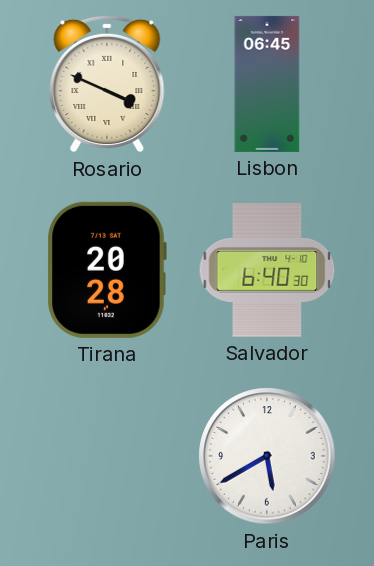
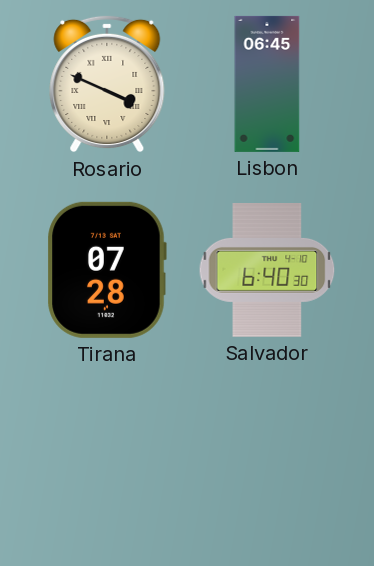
Tirana: 20:28 -> 07:28 (107, 270)
Paris: 5:40 -> none (267, 456)
